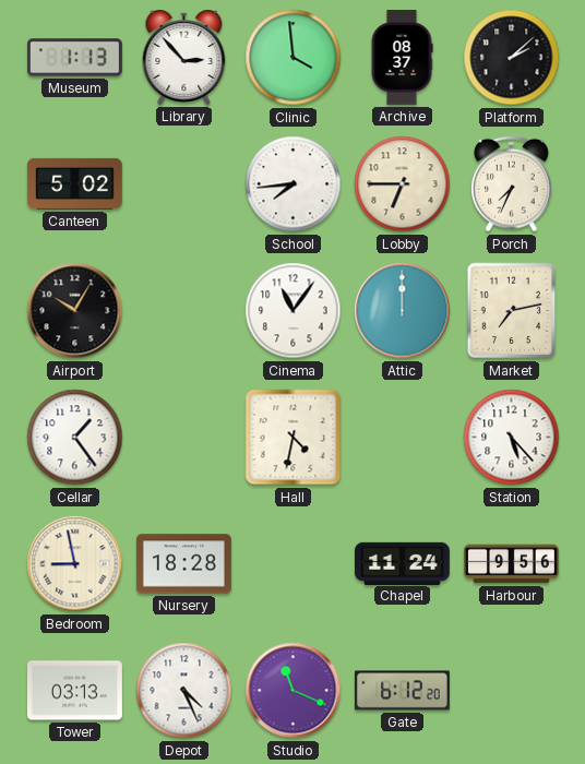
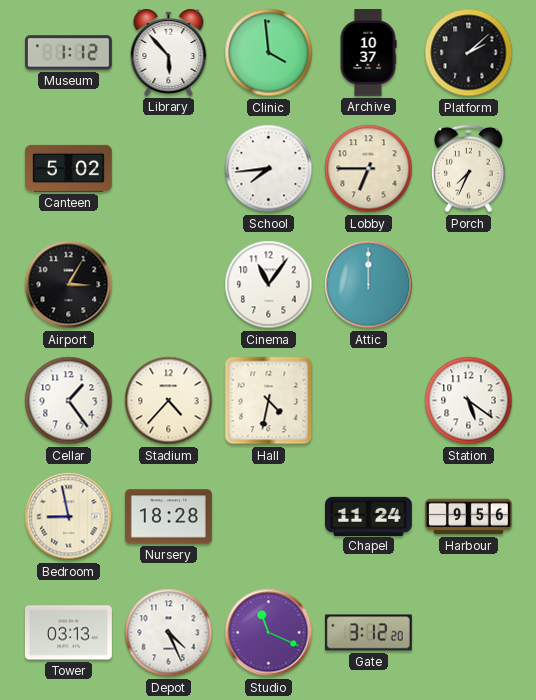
Museum: 1:13 -> 1:12 (69, 53)
Library: 2:53 -> 5:53 (169, 52)
Archive: 08:37 -> 10:37 (368, 53)
Airport: 10:05 -> 3:05 (69, 285)
Market: 7:13 -> none (512, 311)
Stadium: none -> 4:37 (169, 401)
Station: 5:23 -> 5:21 (469, 401)
Gate: 6:12 -> 3:12 (368, 633)
